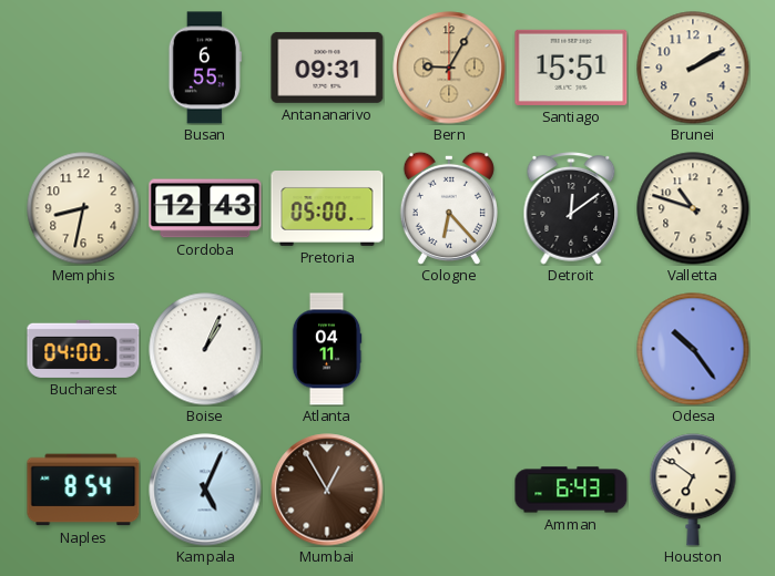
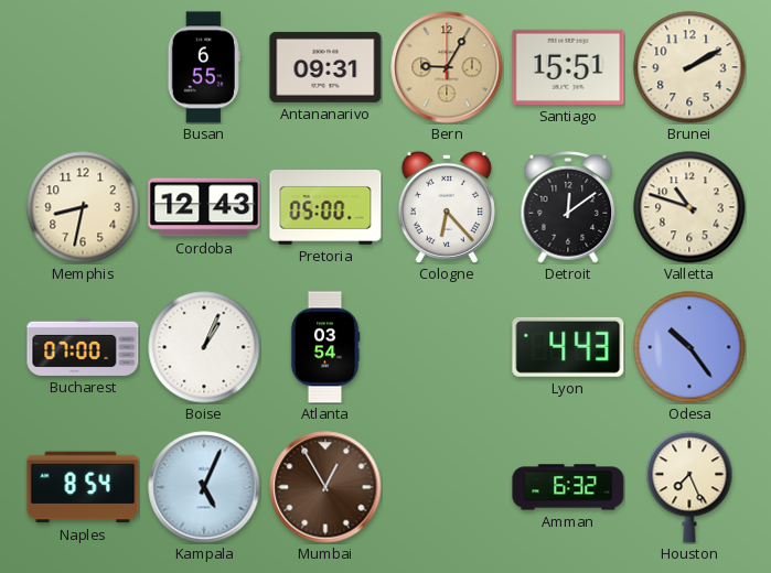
Bucharest: 04:00 -> 07:00 (83, 347)
Atlanta: 04:11 -> 03:54 (325, 347)
Lyon: none -> 4:43 (568, 347)
Amman: 6:43 -> 6:32 (568, 487)
Houston: 6:51 -> 7:26 (689, 487)
